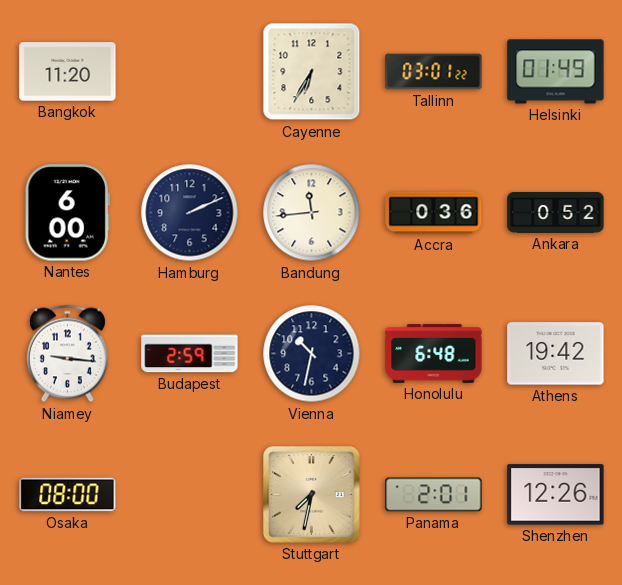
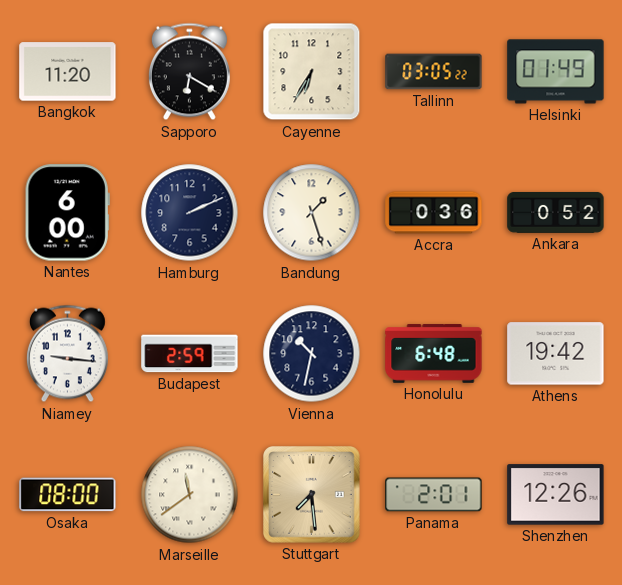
Sapporo: none -> 6:20 (189, 72)
Tallinn: 03:01 -> 03:05 (434, 72)
Bandung: 11:44 -> 1:27 (312, 213)
Marseille: none -> 11:39 (190, 495)
Stuttgart: 7:32 -> 7:29 (312, 495)
